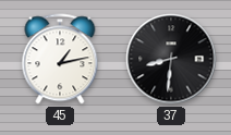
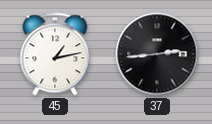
37: 8:31 -> 2:44 (157, 54)
